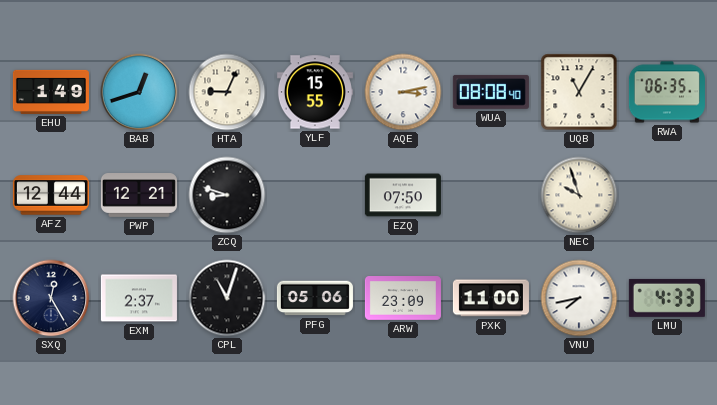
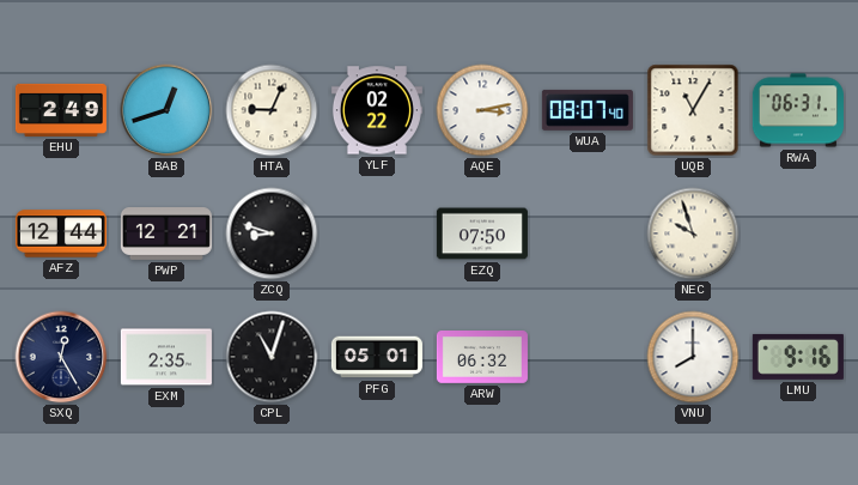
EHU: 1:49 -> 2:49 (61, 110)
YLF: 15:55 -> 02:22 (377, 110)
WUA: 08:08 -> 08:07 (588, 110)
RWA: 06:35 -> 06:31 (798, 110)
EXM: 2:37 -> 2:35 (166, 357)
PFG: 05:06 -> 05:01 (377, 357)
ARW: 23:09 -> 06:32 (482, 358)
PXK: 11:00 -> none (491, 298)
VNU: 7:43 -> 8:00 (693, 357)
LMU: 4:33 -> 9:16 (798, 357)
